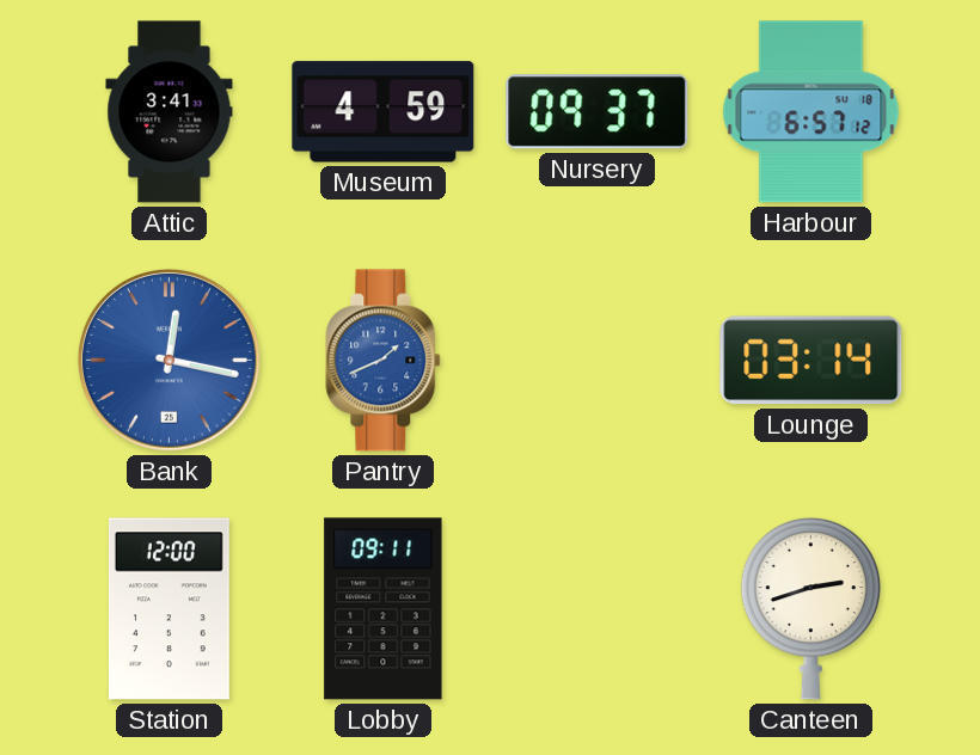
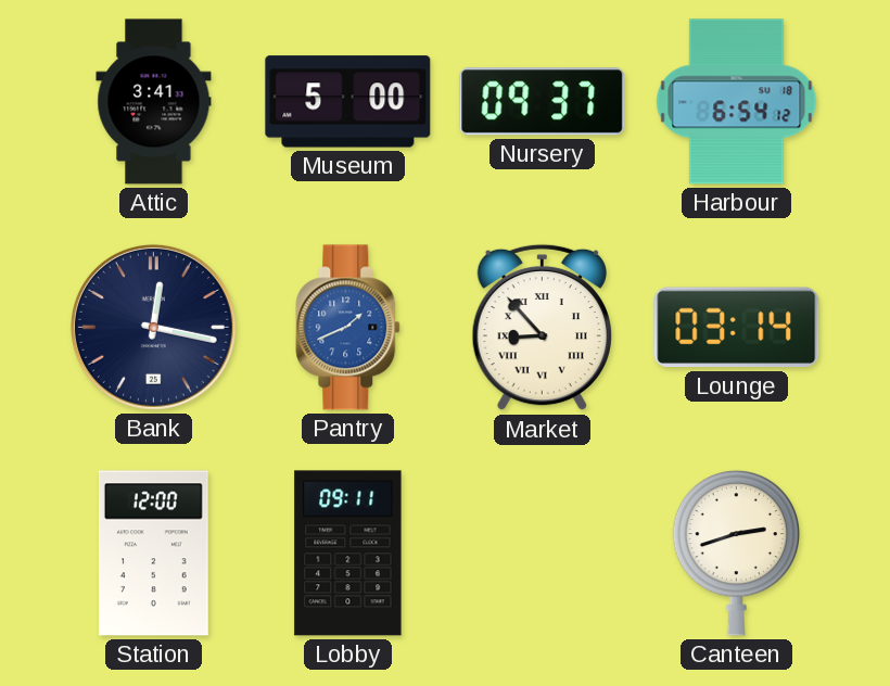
Museum: 4:59 -> 5:00 (348, 102)
Harbour: 6:57 -> 6:54 (737, 102)
Bank dial: blue -> navy (153, 327)
Market: none -> 8:53 (542, 328)
